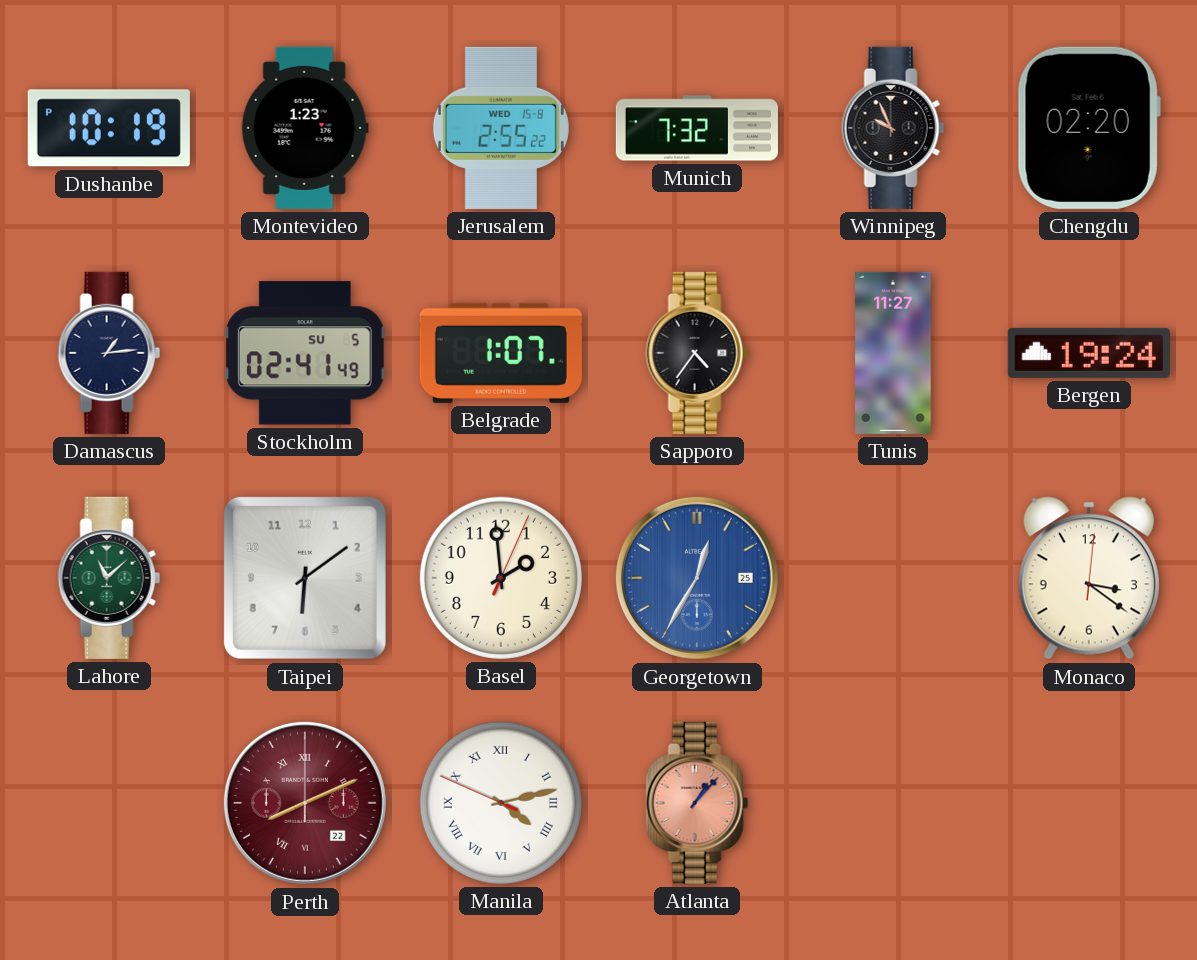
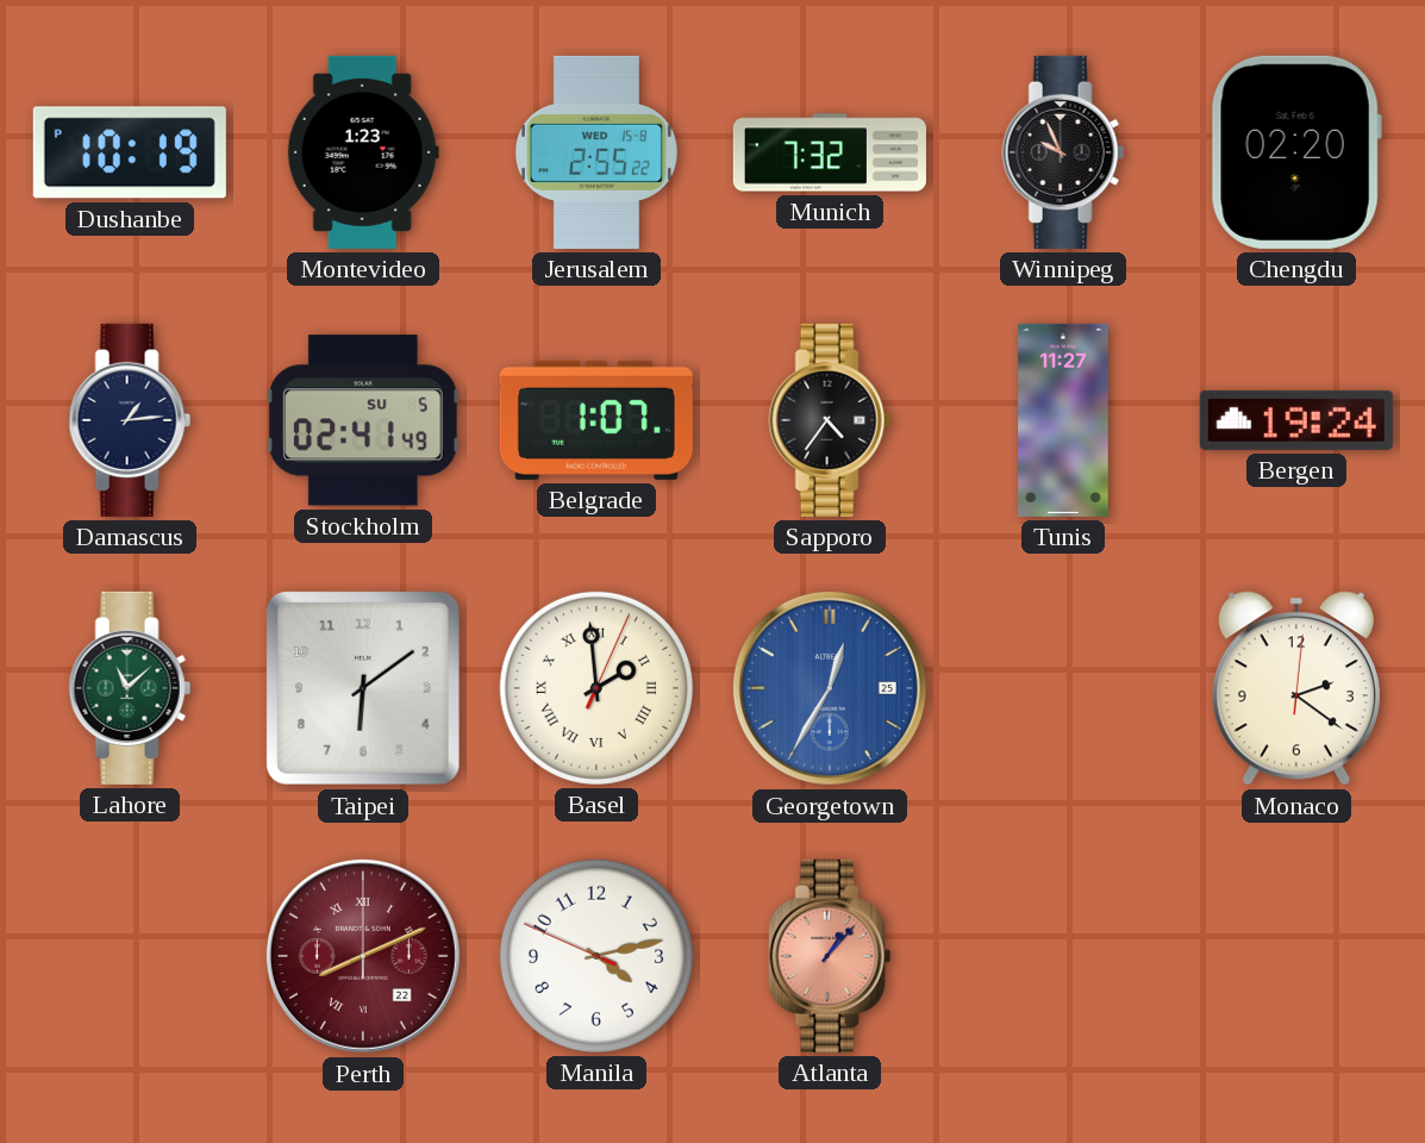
Basel numerals: Arabic -> Roman (596, 688)
Monaco: 3:21 -> 2:21 (1296, 688)
Manila numerals: Roman -> Arabic (596, 956)
